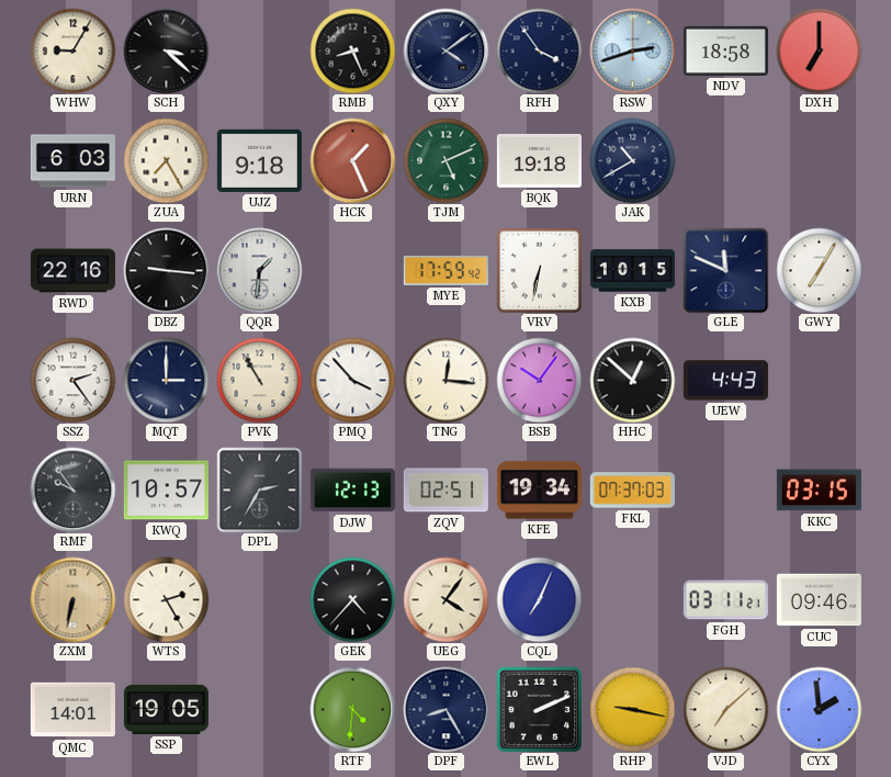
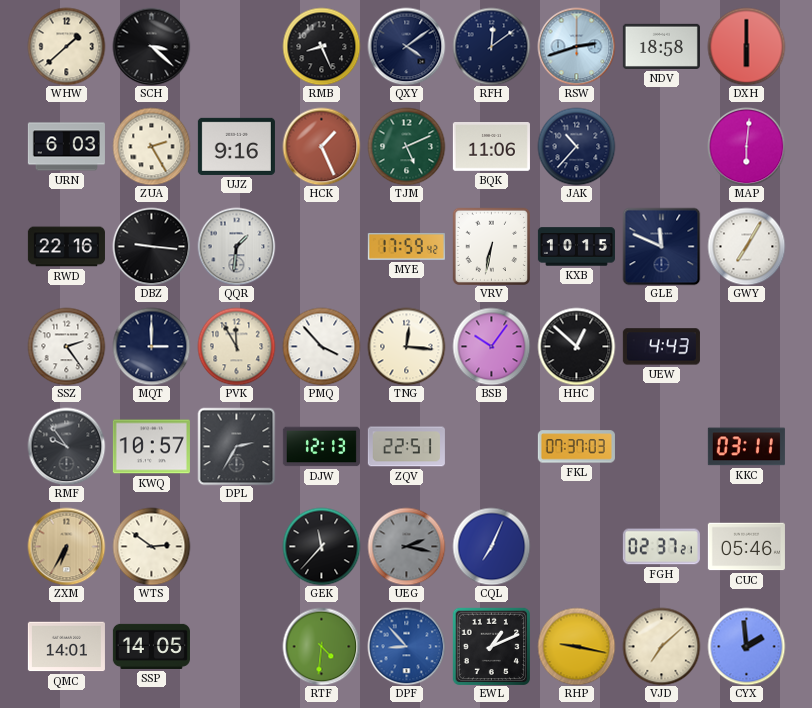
WHW: 9:05 -> 1:38 (66, 46)
RFH: 3:54 -> 12:09 (491, 46)
DXH: 7:00 -> 6:00 (746, 46)
ZUA: 7:25 -> 2:25 (151, 146)
UJZ: 9:18 -> 9:16 (236, 146)
BQK: 19:18 -> 11:06 (491, 147)
JAK: 10:40 -> 10:37 (576, 146)
MAP: none -> 6:01 (746, 146)
PVK: 10:55 -> 11:55 (236, 346)
ZQV: 02:51 -> 22:51 (406, 447)
KFE: 19:34 -> none (539, 491)
KKC: 03:15 -> 03:11 (746, 447)
ZXM: 6:32 -> 6:35 (66, 546)
WTS: 2:25 -> 2:51 (151, 546)
GEK: 4:37 -> 11:37 (321, 546)
UEG: 4:06 -> 2:17 (406, 546)
UEG dial: cream -> grey (406, 546)
FGH: 03:11 -> 02:37 (661, 547)
CUC: 09:46 -> 05:46 (746, 547)
SSP: 19:05 -> 14:05 (151, 646)
DPF: 8:25 -> 8:53 (406, 646)
DPF dial: navy -> blue (406, 646)
EWL: 2:11 -> 1:11 (491, 646)
